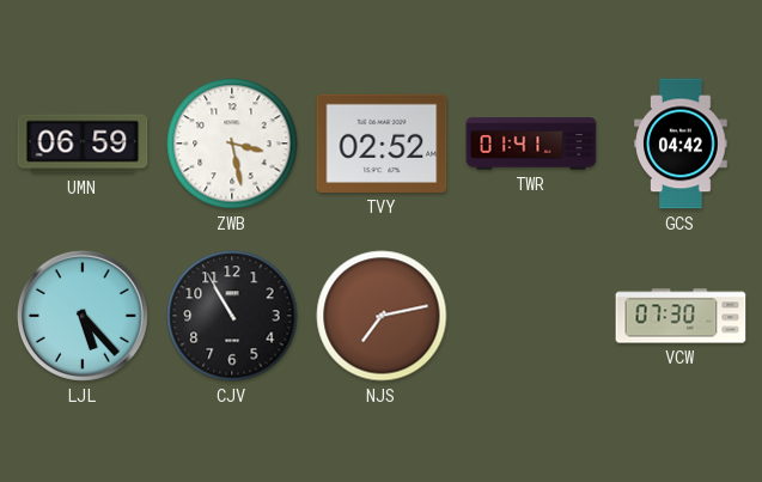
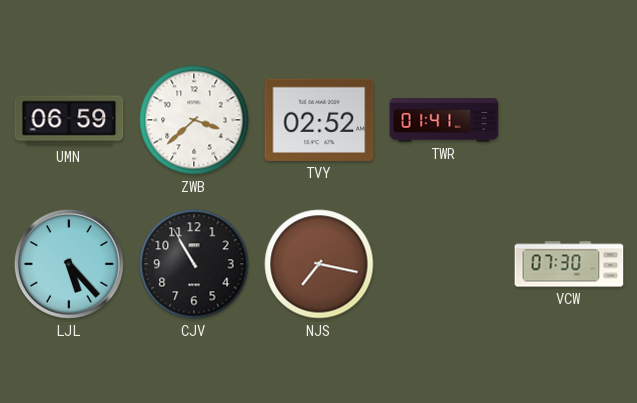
ZWB: 3:28 -> 3:38 (194, 120)
GCS: 04:42 -> none (681, 144)
NJS: 7:13 -> 7:17 (319, 264)
